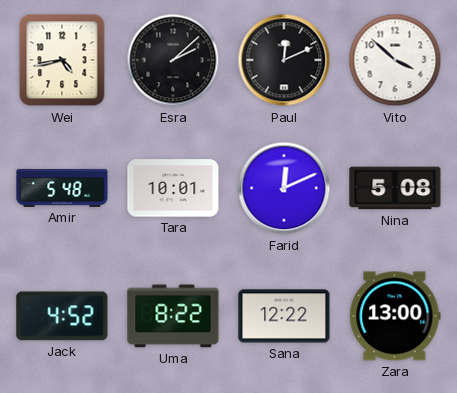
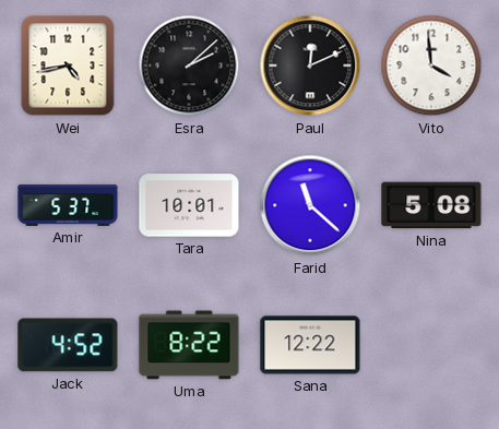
Vito: 3:52 -> 3:59 (431, 65)
Amir: 5:48 -> 5:37 (68, 205)
Farid: 12:11 -> 11:22 (310, 205)
Zara: 13:00 -> none (395, 316)
